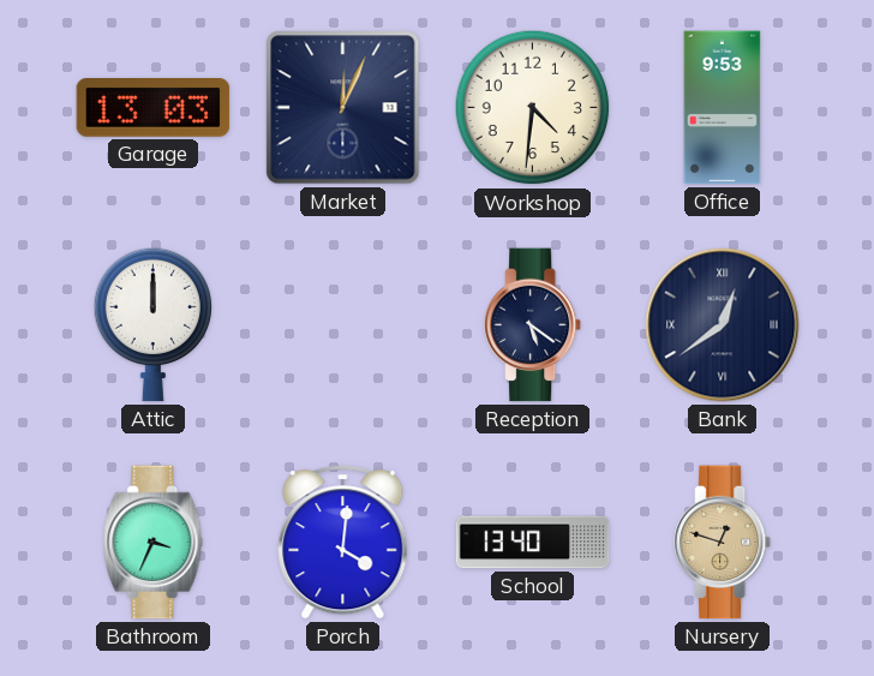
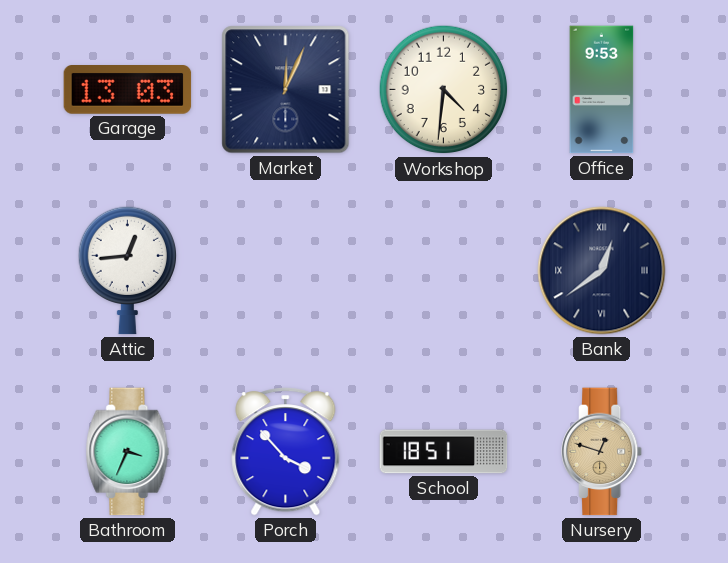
Attic: 12:00 -> 12:44 (127, 270)
Reception: 5:21 -> none (534, 325)
Porch: 4:01 -> 3:53 (286, 452)
School: 13:40 -> 18:51 (444, 452)
